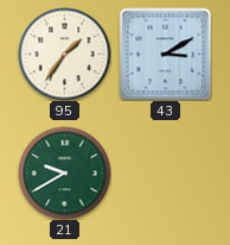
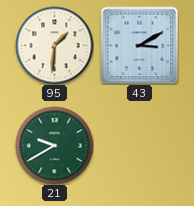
95: 1:36 -> 1:31 (54, 45)
